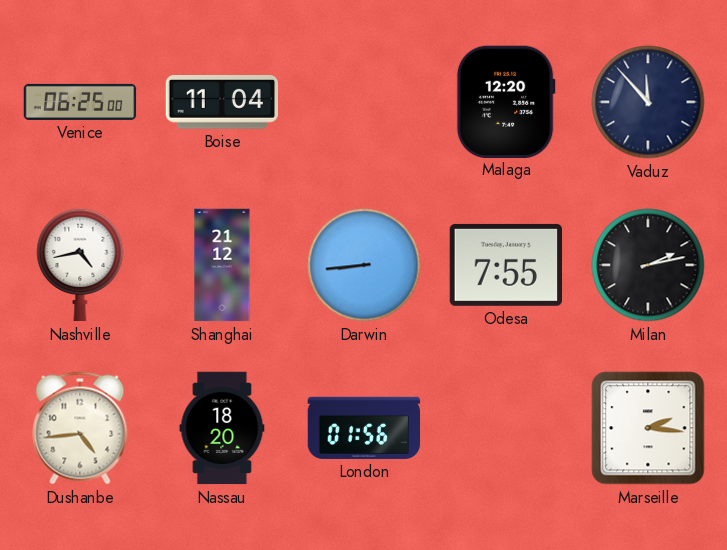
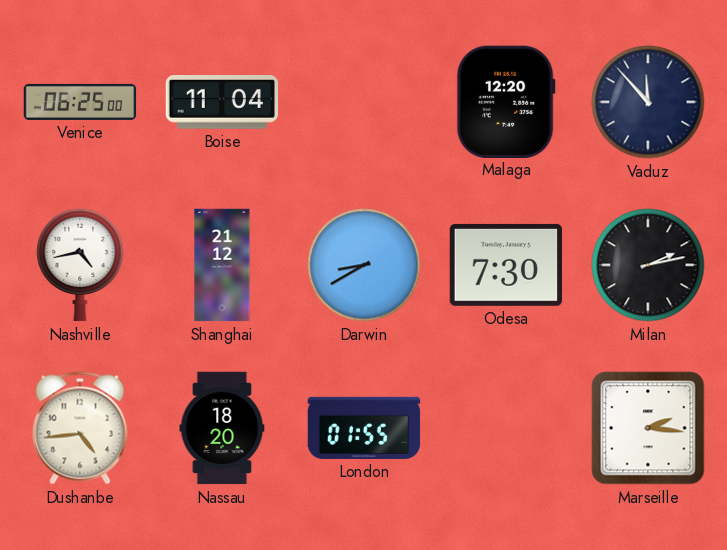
Darwin: 8:44 -> 8:40 (364, 265)
Odesa: 7:55 -> 7:30 (505, 265)
London: 01:56 -> 01:55 (364, 428)
